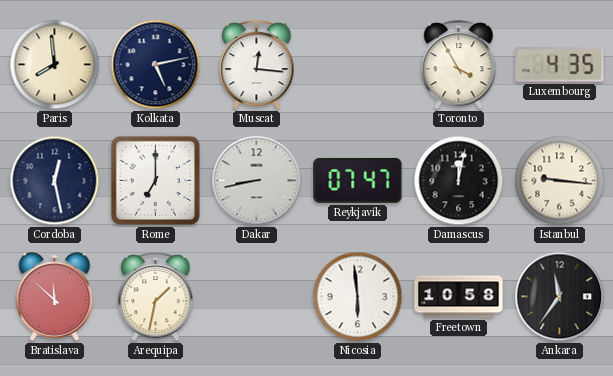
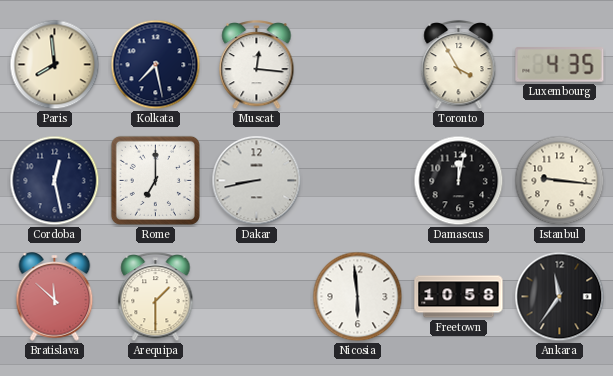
Kolkata: 5:13 -> 7:28 (156, 65)
Reykjavik: 07:47 -> none (358, 180)
Arequipa: 1:32 -> 1:30 (156, 297)
